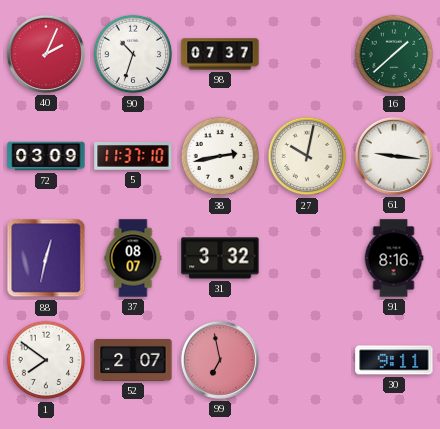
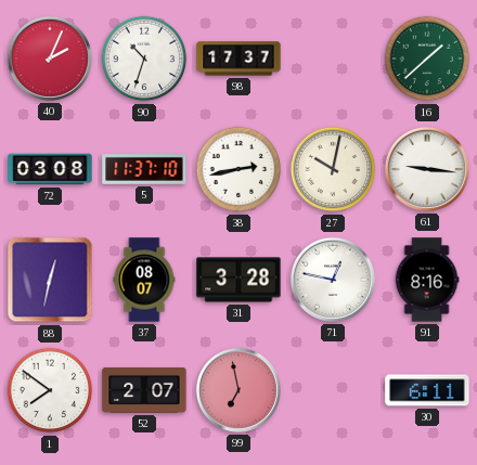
98: 07:37 -> 17:37 (238, 59)
72: 03:09 -> 03:08 (50, 169)
31: 3:32 -> 3:28 (238, 280)
71: none -> 12:47 (333, 280)
30: 9:11 -> 6:11 (427, 390)
